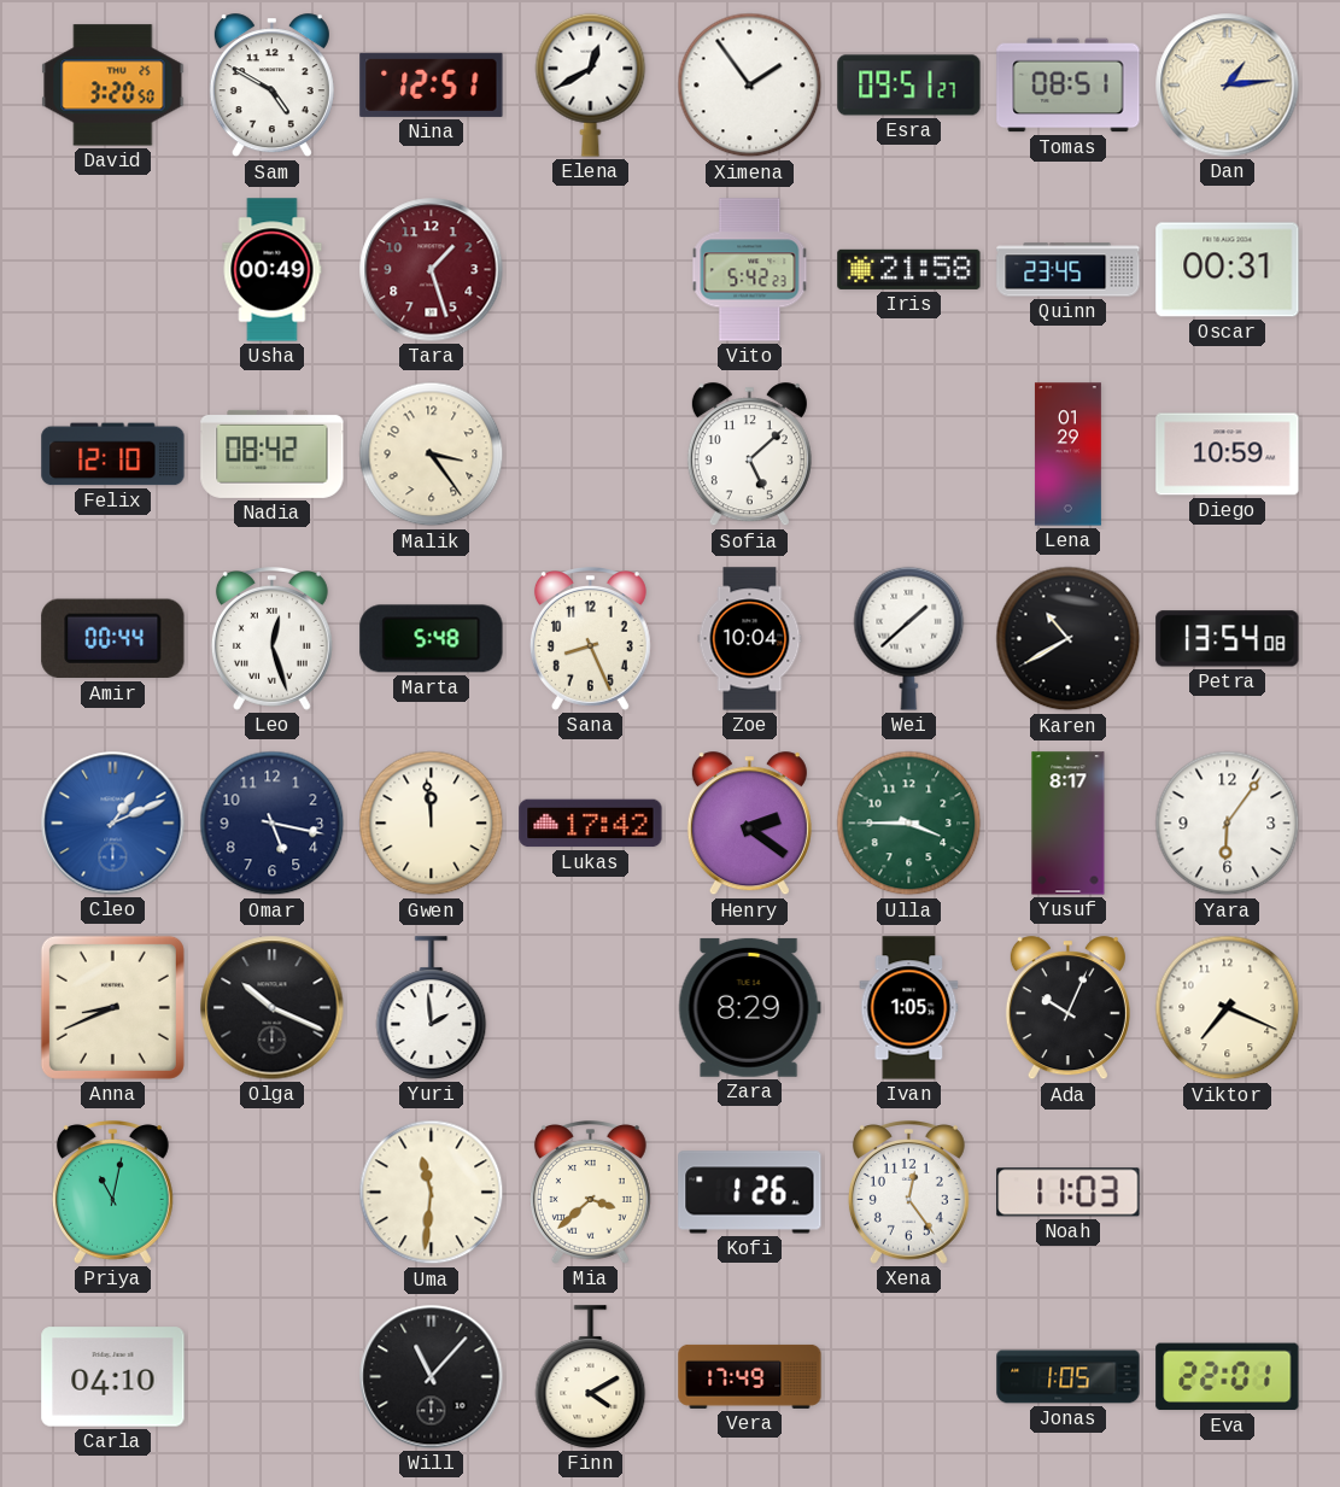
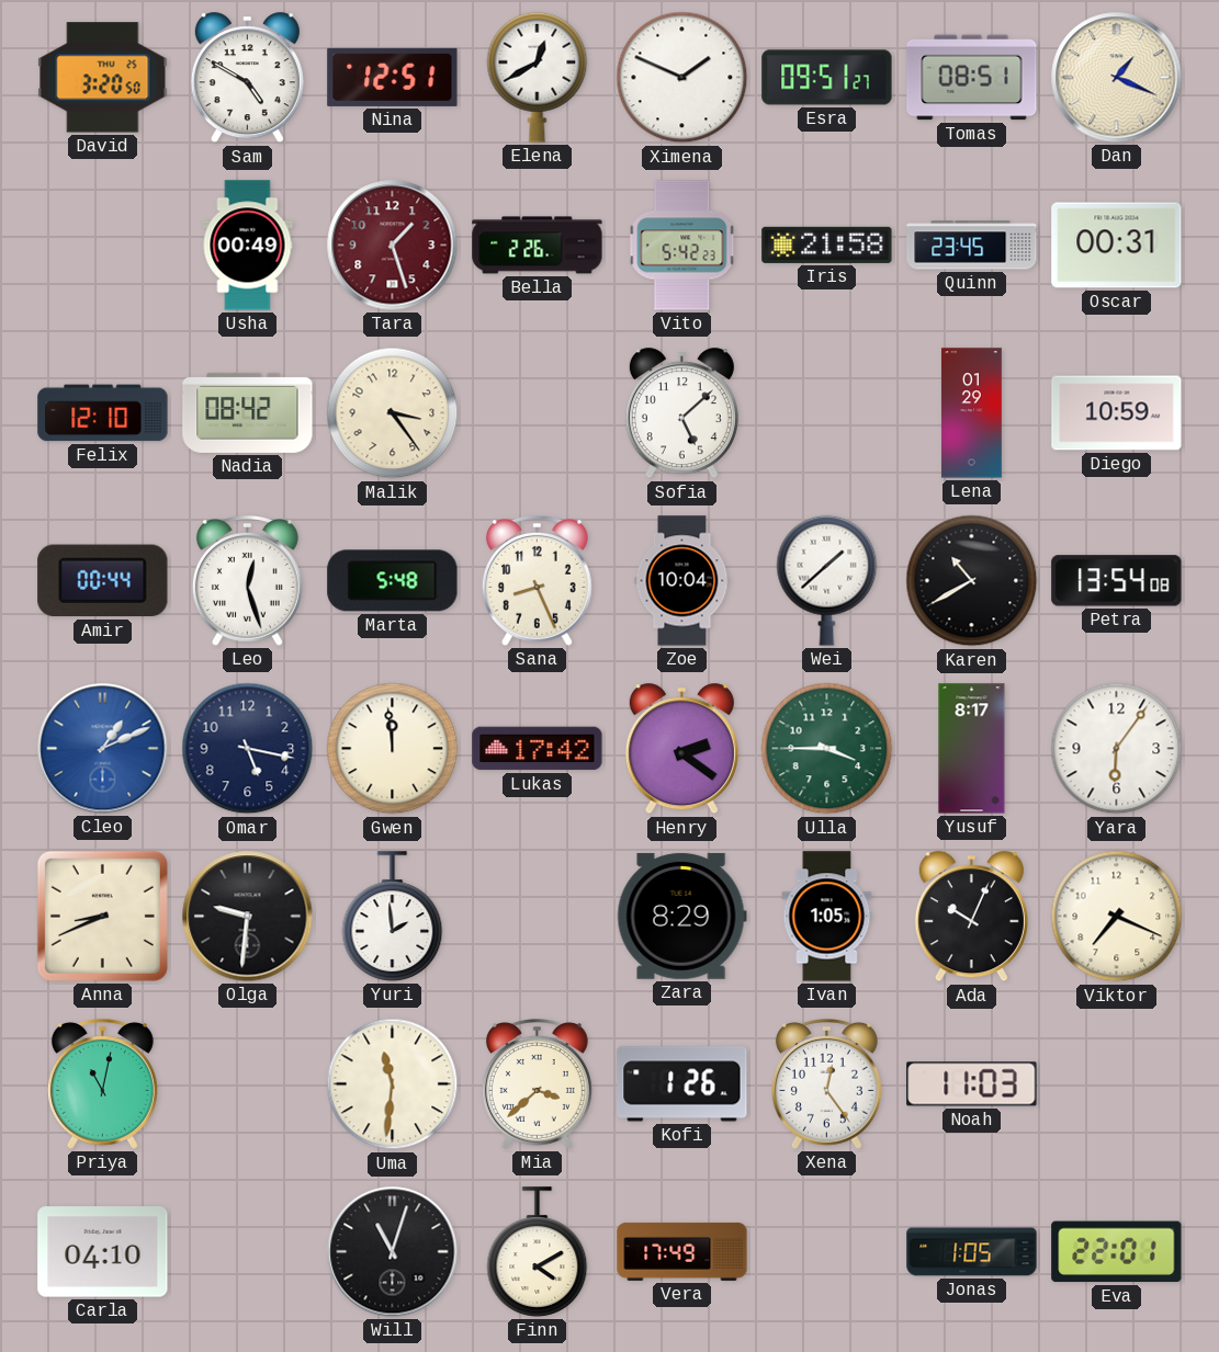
Ximena: 1:54 -> 1:49 (682, 78)
Dan: 1:14 -> 1:19 (1117, 78)
Bella: none -> 2:26 (538, 246)
Olga: 10:19 -> 9:31 (248, 917)
Will: 11:07 -> 11:03 (393, 1252)
